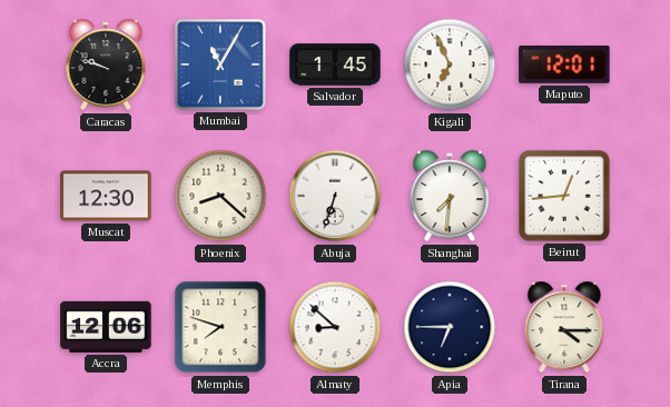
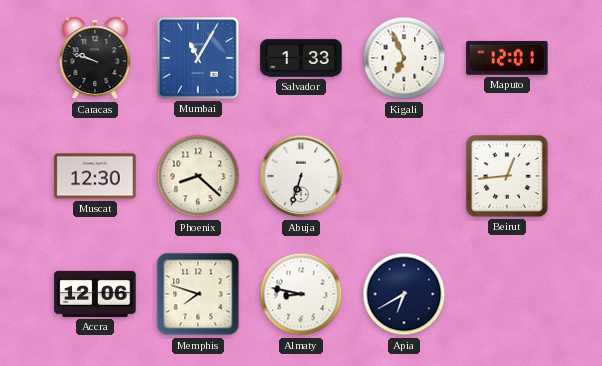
Salvador: 1:45 -> 1:33 (301, 58)
Shanghai: 7:31 -> none (450, 196)
Almaty: 8:52 -> 8:47 (301, 294)
Apia: 6:45 -> 6:40 (404, 294)
Tirana: 4:15 -> none (564, 327)
